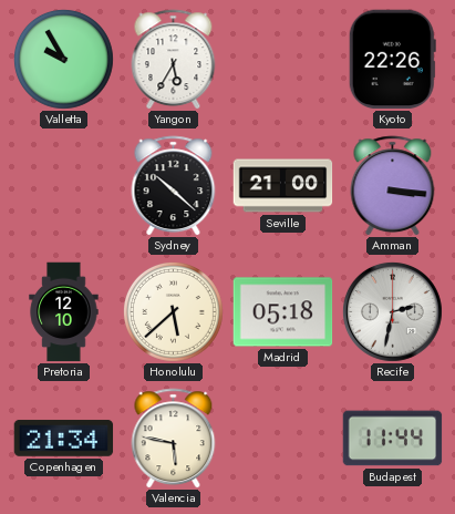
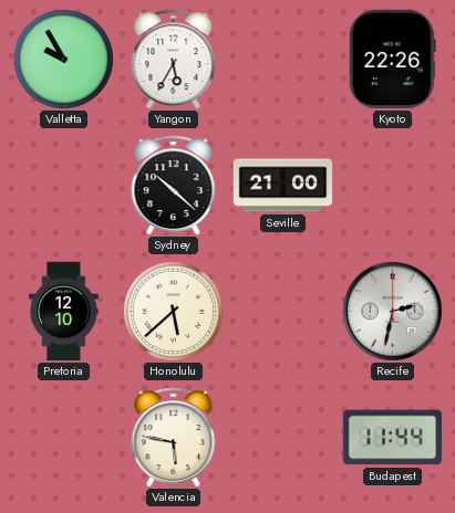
Amman: 3:16 -> none (393, 186)
Madrid: 05:18 -> none (283, 312)
Copenhagen: 21:34 -> none (64, 439)
